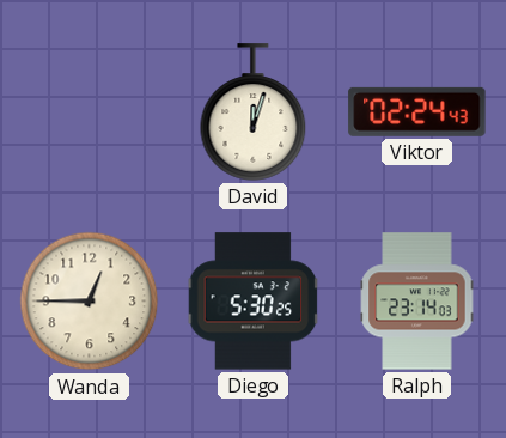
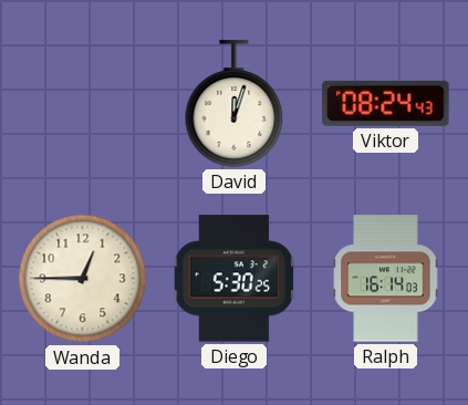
Viktor: 02:24 -> 08:24 (386, 103)
Ralph: 23:14 -> 16:14 (386, 279)
